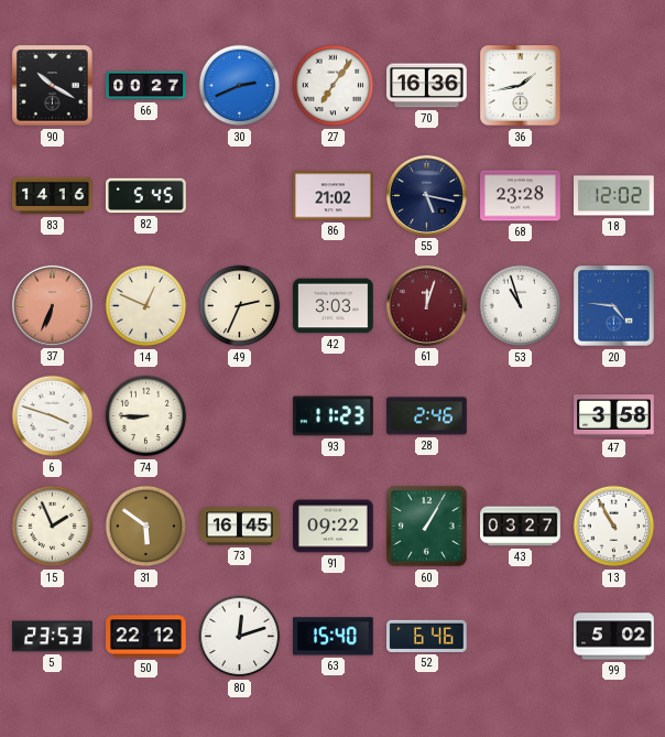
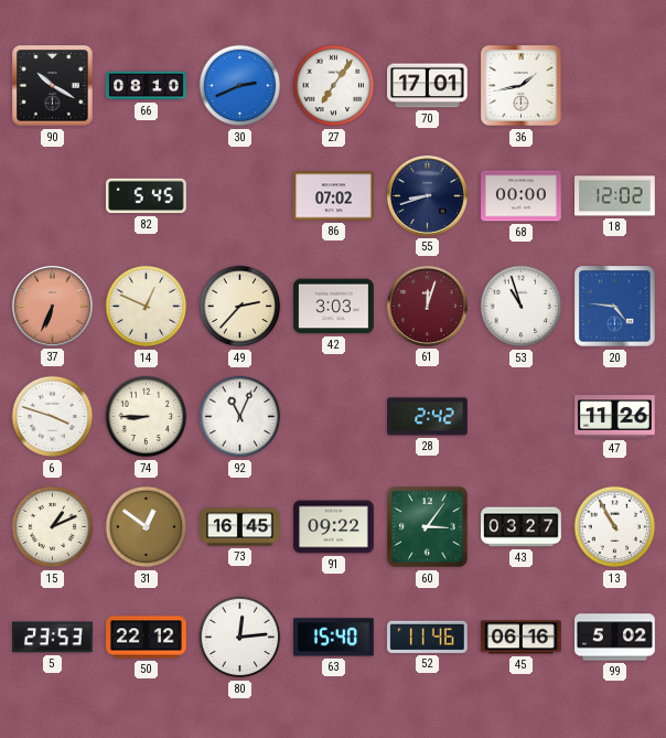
66: 00:27 -> 08:10 (147, 86)
70: 16:36 -> 17:01 (428, 86)
83: 14:16 -> none (53, 196)
86: 21:02 -> 07:02 (334, 196)
55: 5:17 -> 8:42 (427, 195)
68: 23:28 -> 00:00 (522, 196)
49: 2:34 -> 2:37 (240, 307)
92: none -> 11:04 (240, 417)
93: 11:23 -> none (334, 416)
28: 2:46 -> 2:42 (428, 417)
47: 3:58 -> 11:26 (615, 417)
15: 1:56 -> 1:11 (53, 527)
31: 5:51 -> 12:51 (147, 527)
60: 1:05 -> 3:06 (428, 527)
80: 12:12 -> 12:14 (240, 638)
52: 6:46 -> 11:46 (428, 637)
45: none -> 06:16 (522, 638)
